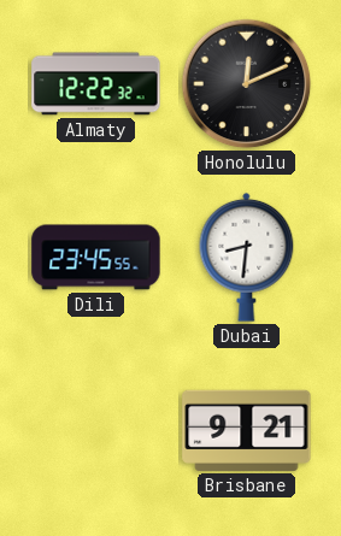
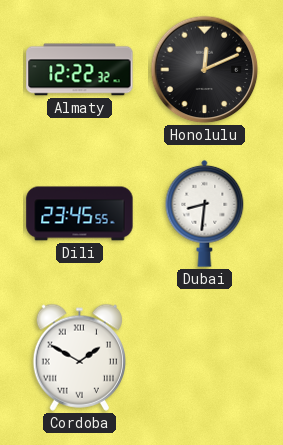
Cordoba: none -> 1:50 (79, 357)
Brisbane: 9:21 -> none (247, 430)
